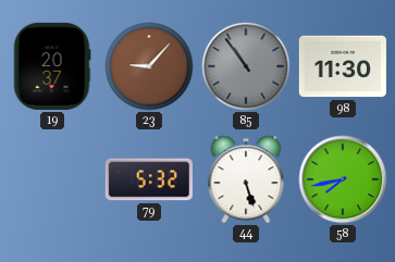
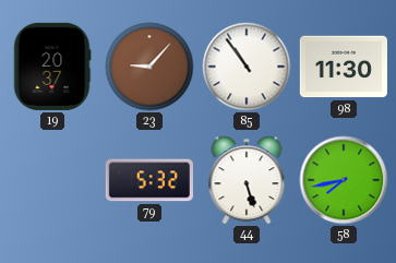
85 dial: grey -> white (247, 67)
